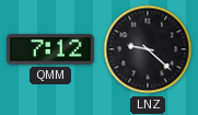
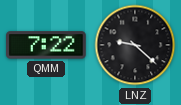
QMM: 7:12 -> 7:22 (46, 45)
